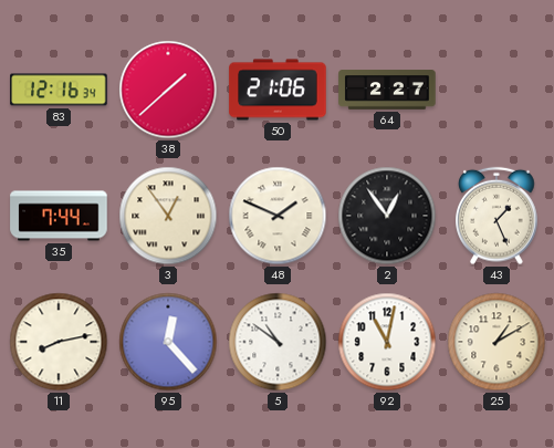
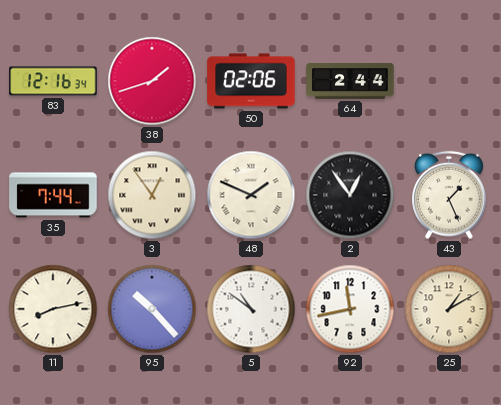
38: 1:38 -> 1:42 (152, 81)
50: 21:06 -> 02:06 (251, 81)
64: 2:27 -> 2:44 (350, 81)
95: 12:23 -> 10:23 (152, 309)
92: 11:02 -> 11:43 (350, 309)
